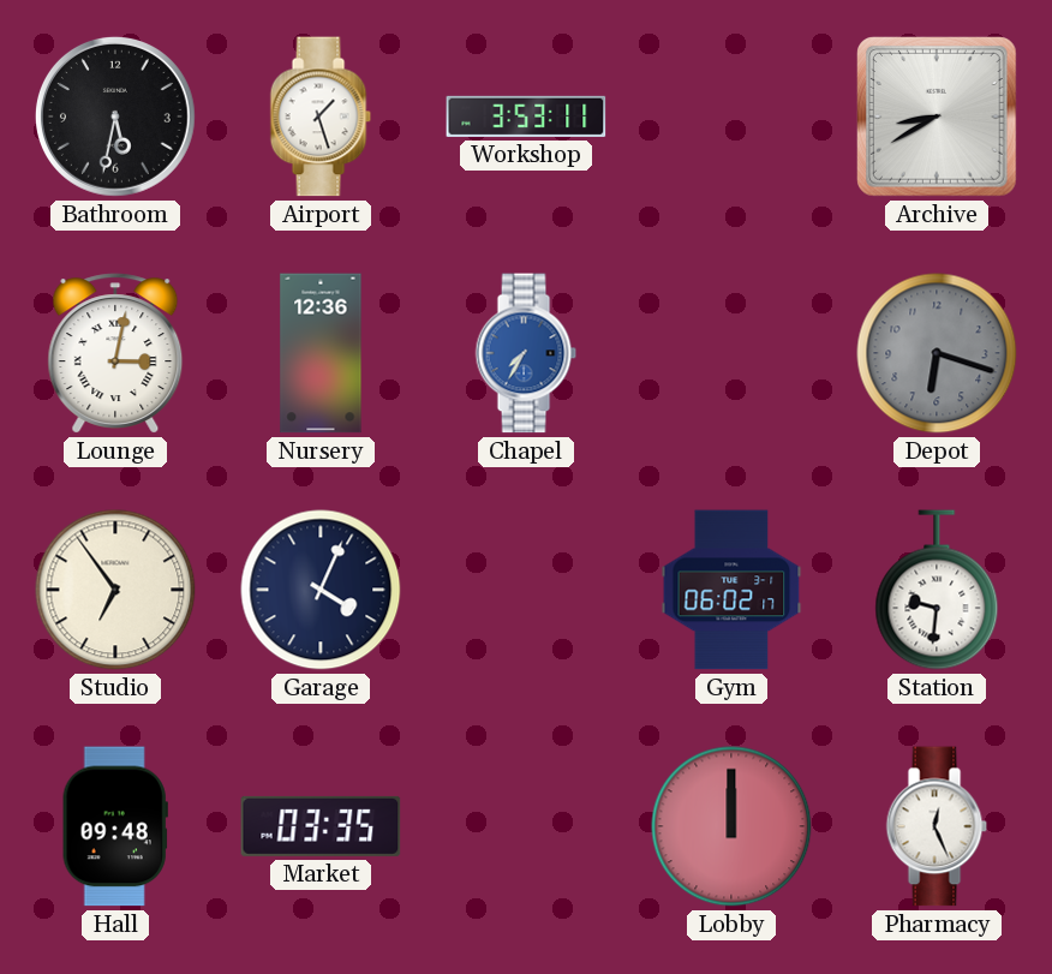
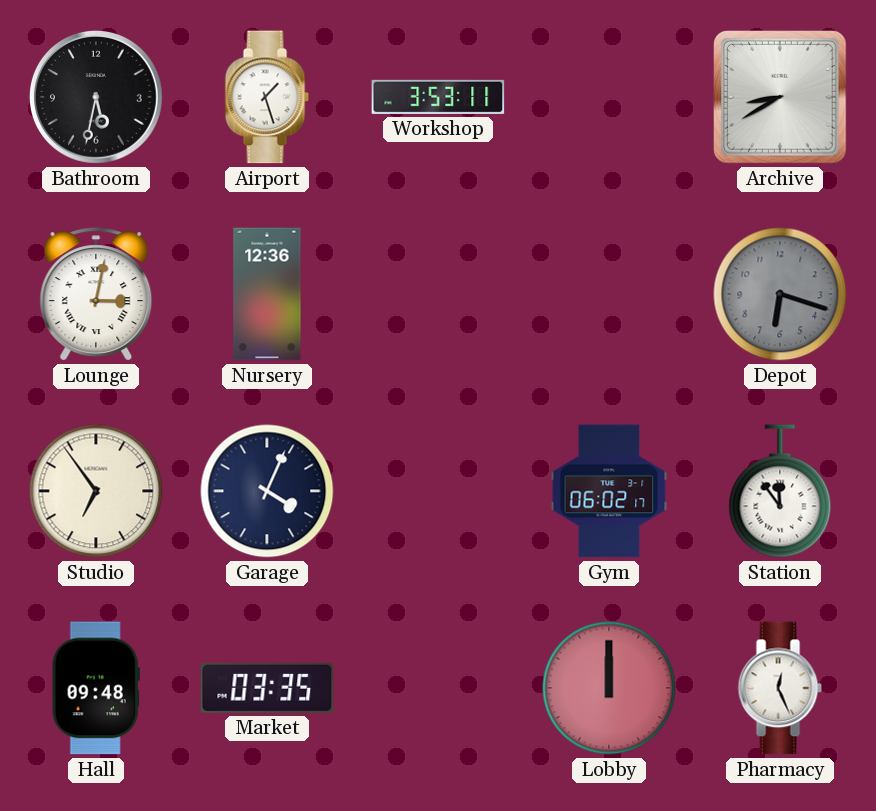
Chapel: 7:35 -> none (526, 353)
Station: 9:31 -> 11:54 (780, 491)
